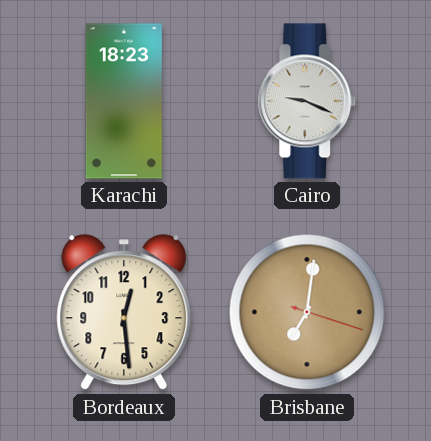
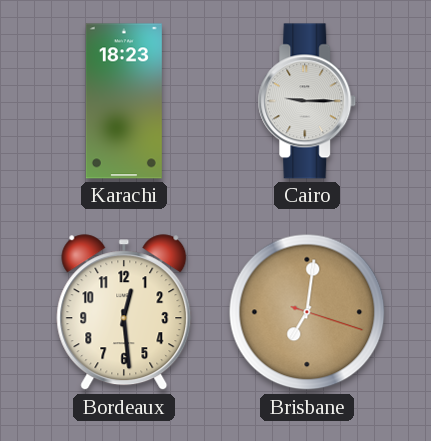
Cairo: 9:19 -> 9:15 (307, 101)
